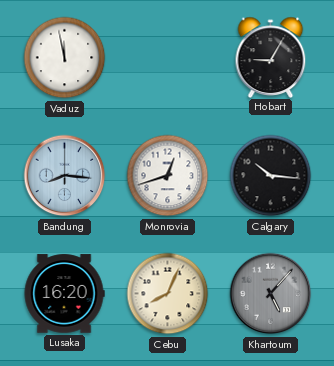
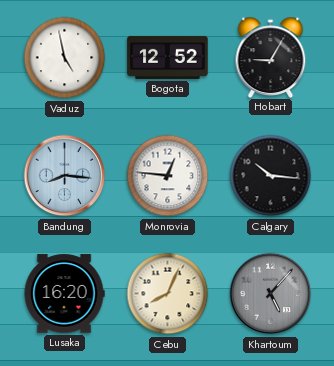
Vaduz: 11:58 -> 4:58 (65, 58)
Bogota: none -> 12:52 (168, 57)
Monrovia: 12:42 -> 12:46 (168, 176)
